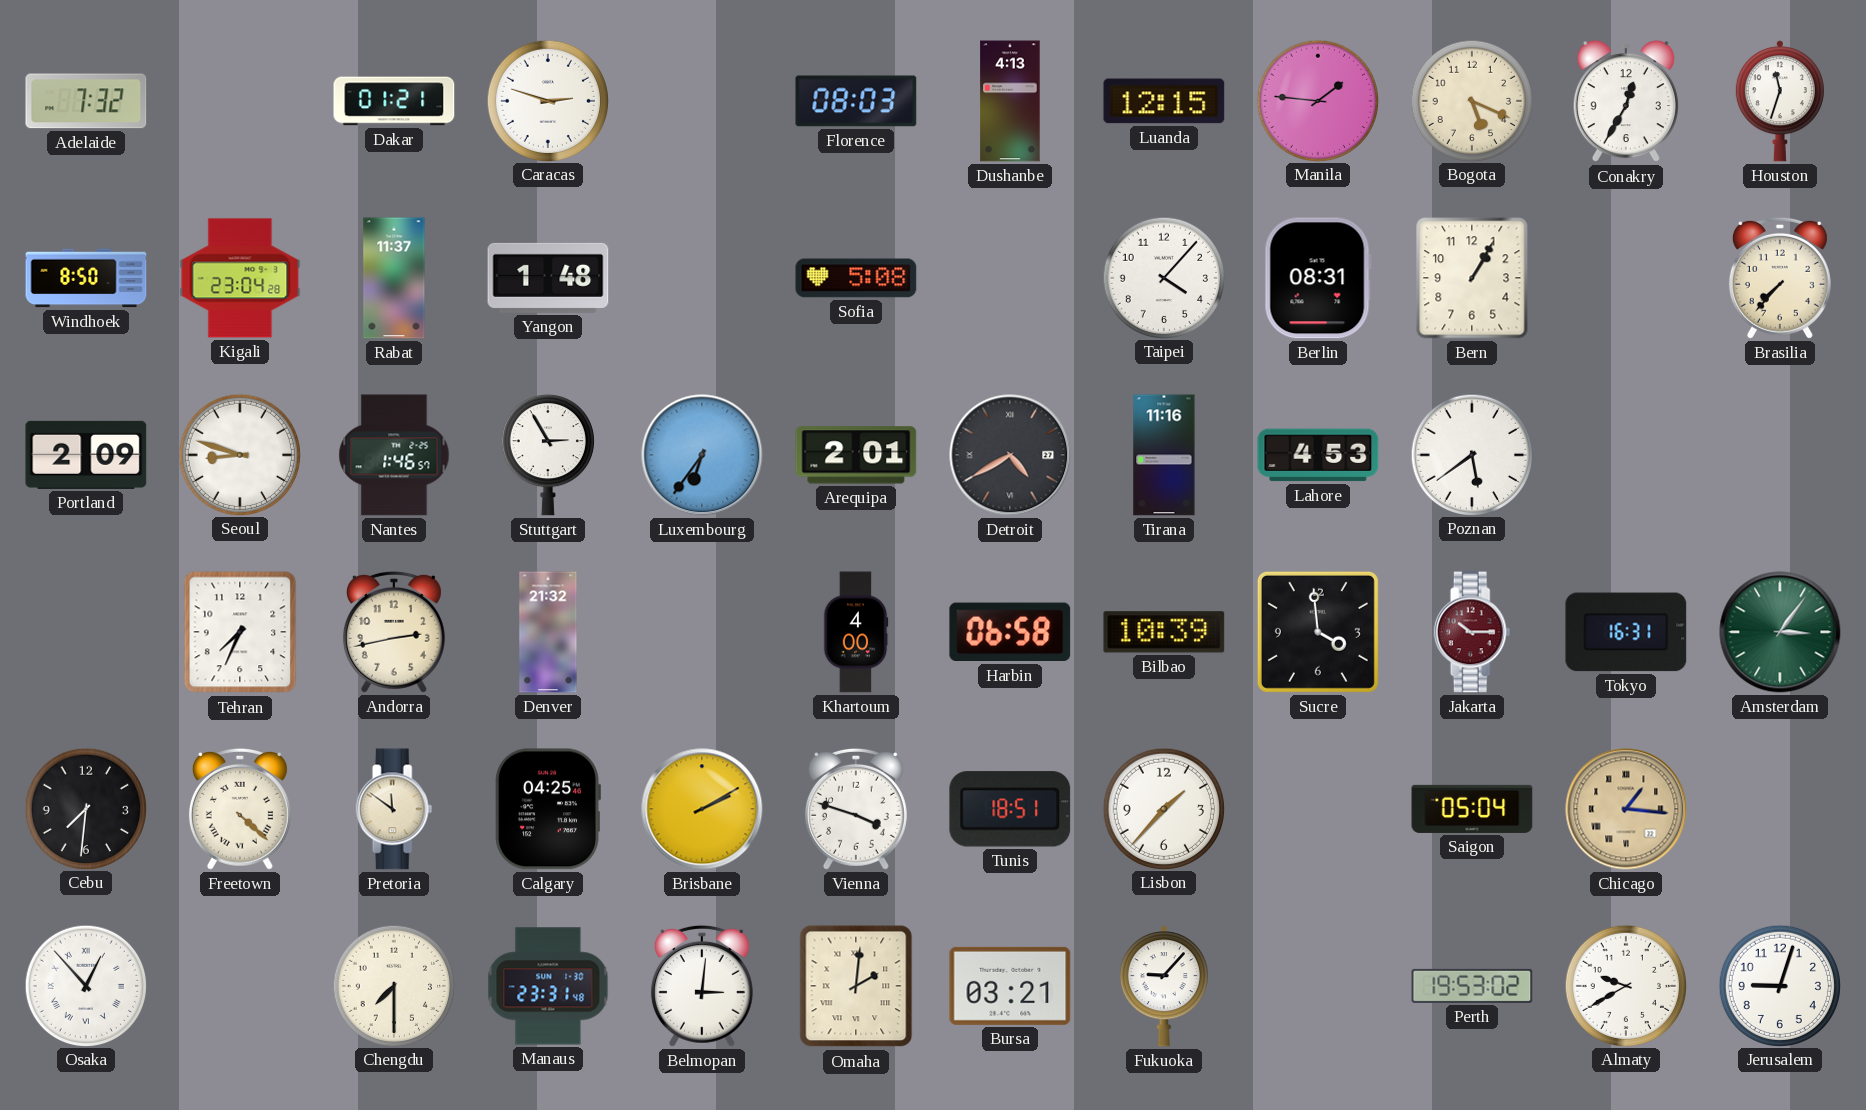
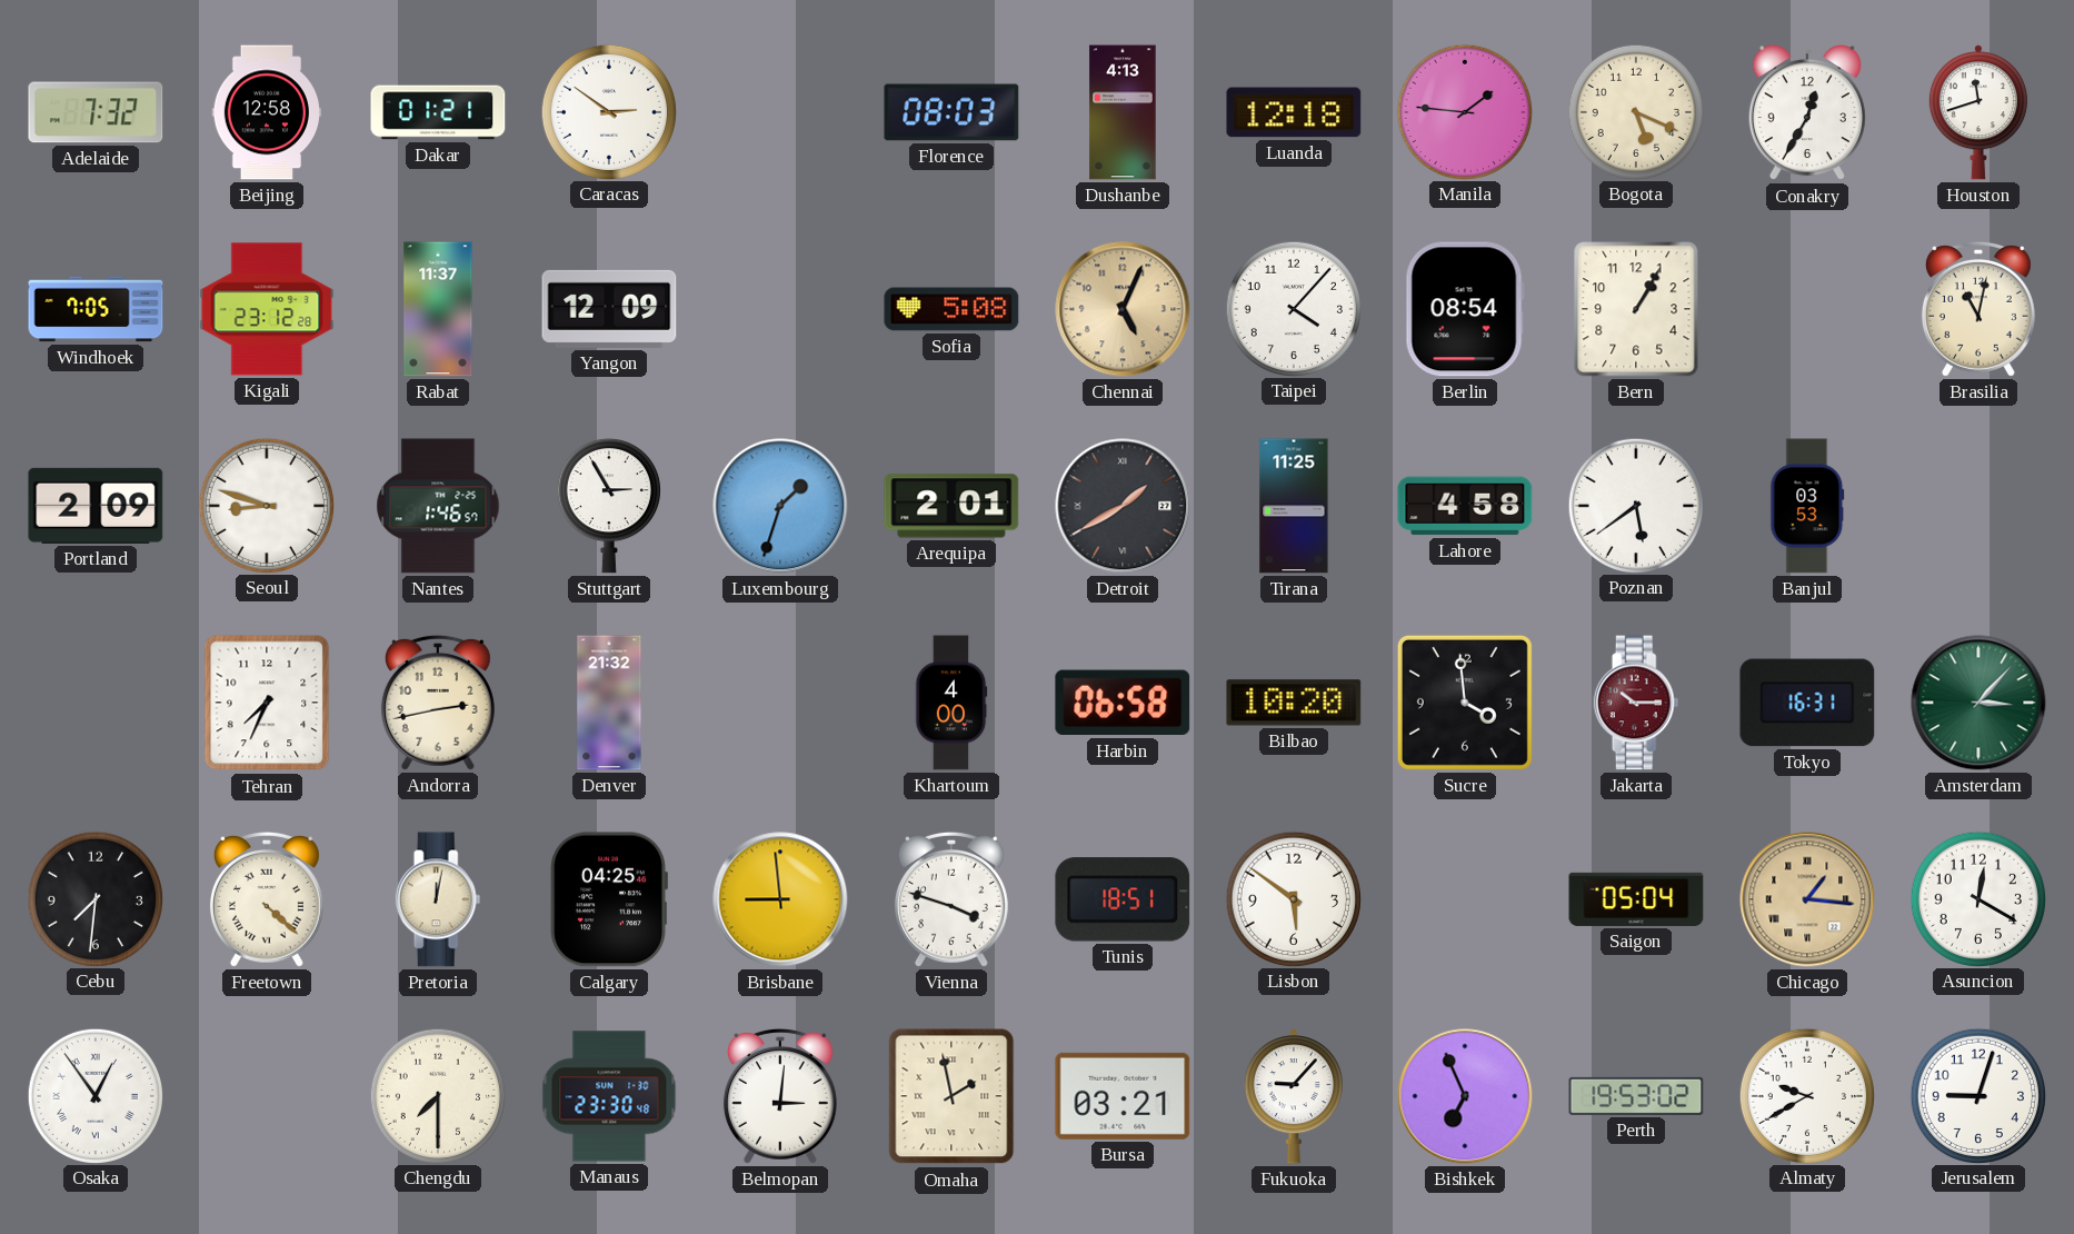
Beijing: none -> 12:58 (266, 112)
Caracas: 2:48 -> 2:51 (608, 111)
Luanda: 12:15 -> 12:18 (1294, 112)
Houston: 11:33 -> 11:42 (1978, 112)
Windhoek: 8:50 -> 7:05 (96, 309)
Kigali: 23:04 -> 23:12 (267, 309)
Yangon: 1:48 -> 12:09 (609, 309)
Chennai: none -> 5:04 (1123, 309)
Berlin: 08:31 -> 08:54 (1465, 309)
Brasilia: 7:37 -> 11:02 (1978, 309)
Luxembourg: 6:36 -> 1:33 (780, 506)
Detroit: 4:40 -> 1:40 (1123, 506)
Tirana: 11:16 -> 11:25 (1294, 506)
Lahore: 4:53 -> 4:58 (1465, 506)
Banjul: none -> 03:53 (1807, 506)
Bilbao: 10:39 -> 10:20 (1294, 703)
Amsterdam: 3:06 -> 3:07 (1978, 703)
Pretoria: 11:51 -> 12:02 (438, 899)
Brisbane: 2:10 -> 8:59 (780, 899)
Lisbon: 1:37 -> 5:51 (1293, 898)
Asuncion: none -> 12:20 (1977, 898)
Osaka: 12:53 -> 12:54 (94, 1095)
Manaus: 23:31 -> 23:30 (609, 1096)
Omaha: 2:01 -> 1:58 (951, 1096)
Bishkek: none -> 6:56 (1465, 1096)
